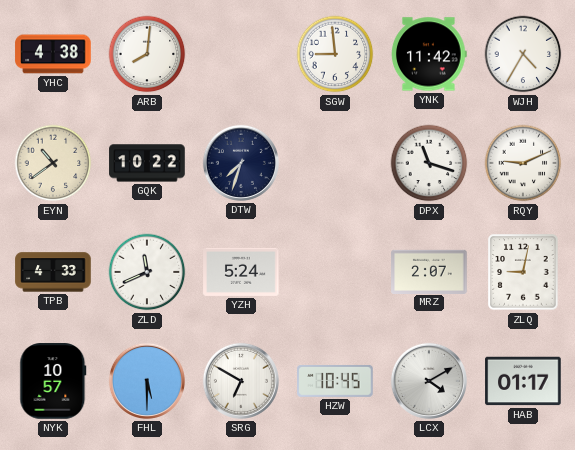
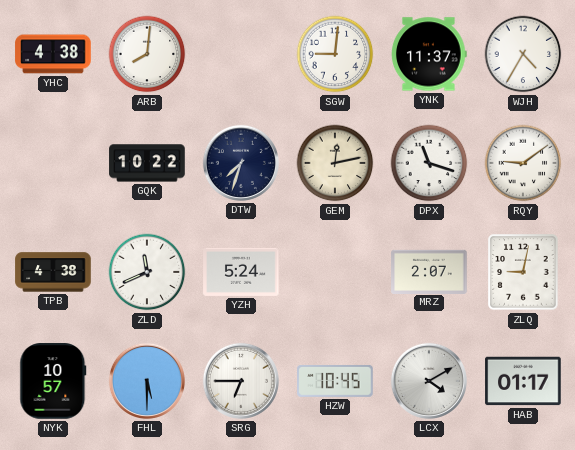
SGW: 8:59 -> 9:01 (335, 54)
YNK: 11:42 -> 11:37 (430, 54)
EYN: 10:39 -> none (53, 163)
GEM: none -> 12:13 (335, 163)
RQY: 9:11 -> 9:09 (523, 163)
TPB: 4:33 -> 4:38 (53, 272)
SRG: 6:50 -> 6:45 (241, 381)
